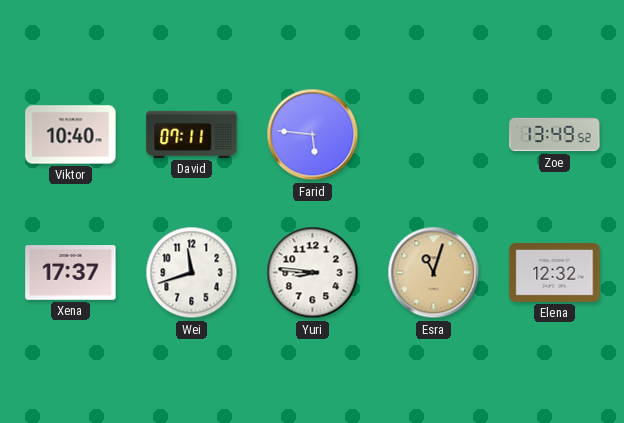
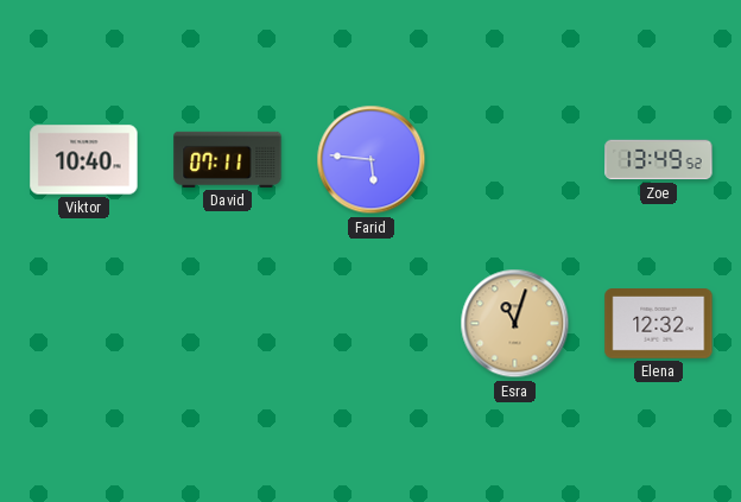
Xena: 17:37 -> none (71, 273)
Wei: 11:42 -> none (192, 273)
Yuri: 8:46 -> none (313, 273)
